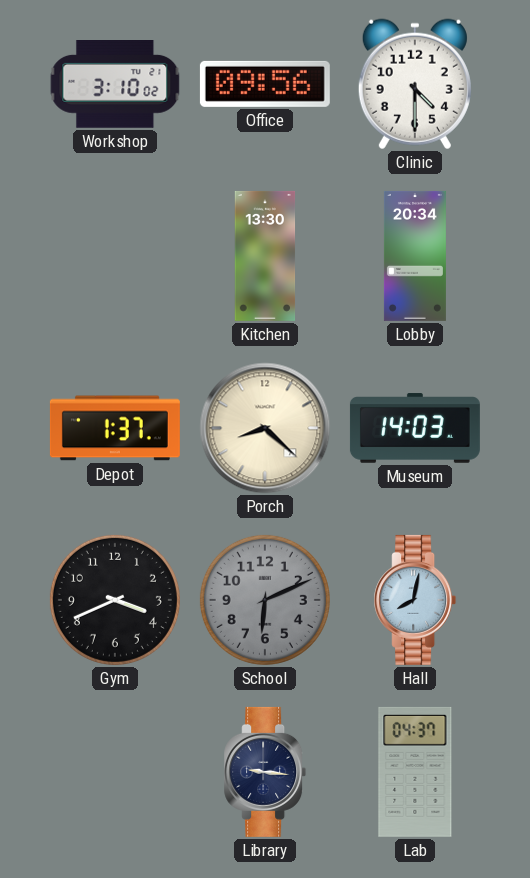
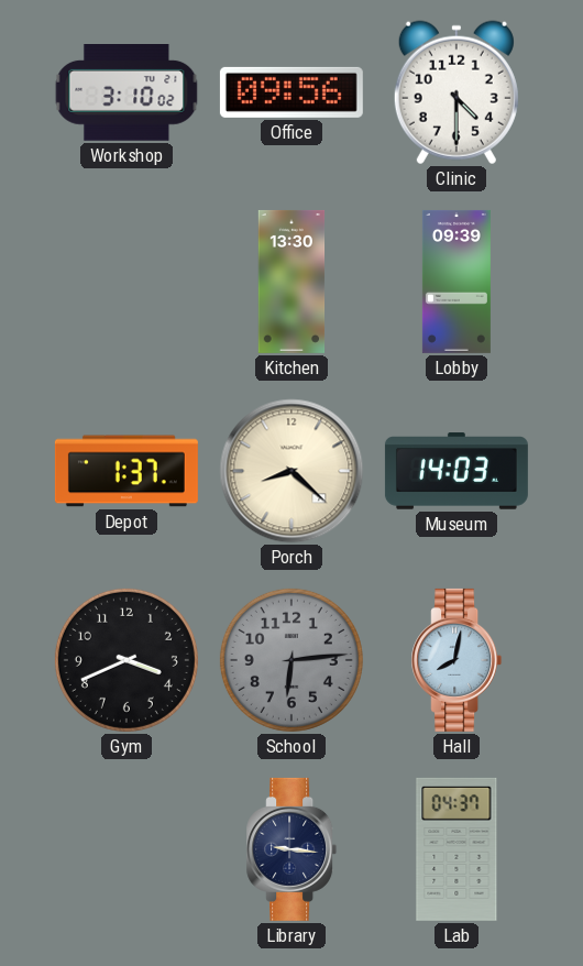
Lobby: 20:34 -> 09:39 (457, 282)
School: 6:11 -> 6:14 (291, 660)
